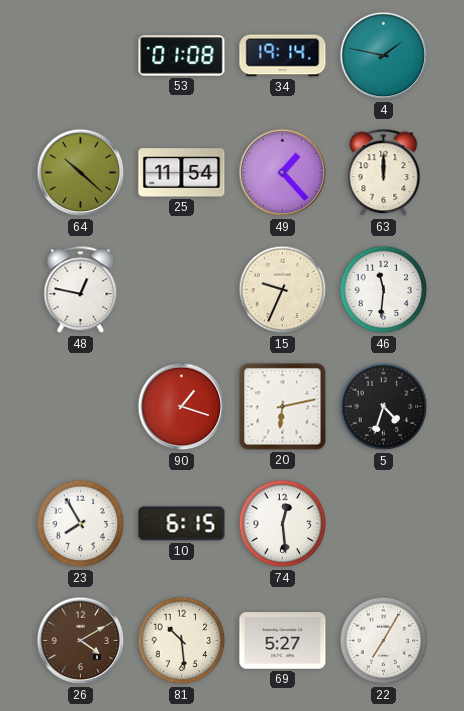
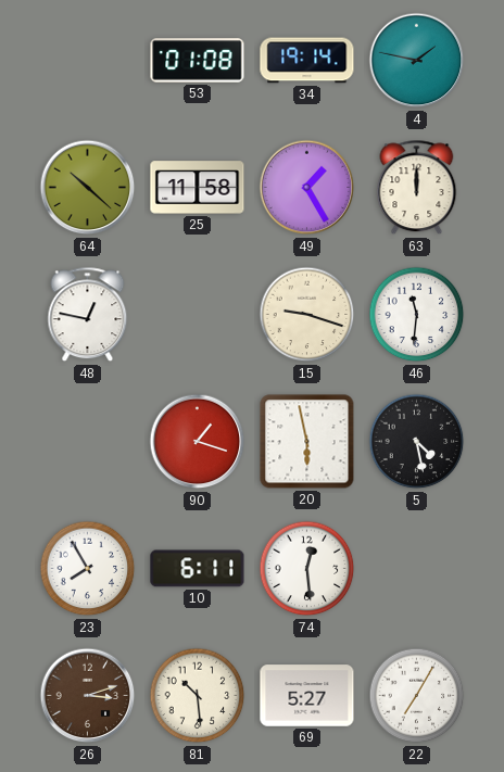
25: 11:54 -> 11:58 (198, 188)
49: 1:23 -> 1:25 (307, 188)
15: 9:34 -> 9:18 (307, 315)
20: 6:13 -> 5:58 (307, 442)
5: 4:33 -> 4:28 (417, 442)
10: 6:15 -> 6:11 (198, 569)
26: 4:10 -> 3:12 (88, 696)
